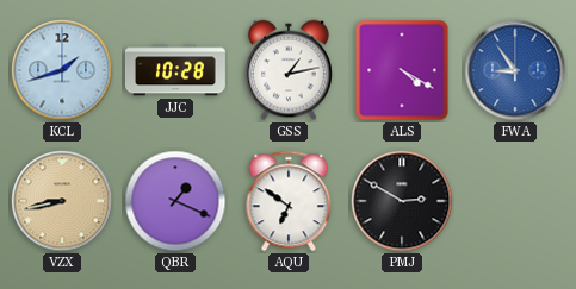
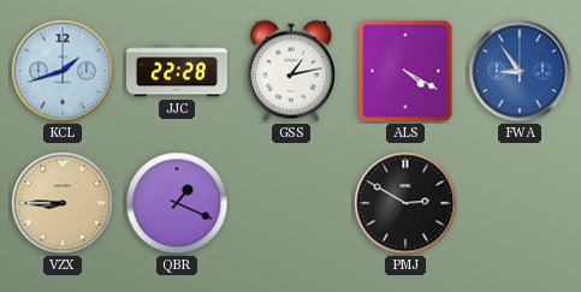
JJC: 10:28 -> 22:28 (177, 71)
VZX: 8:43 -> 8:45 (63, 203)
AQU: 6:51 -> none (289, 201)
